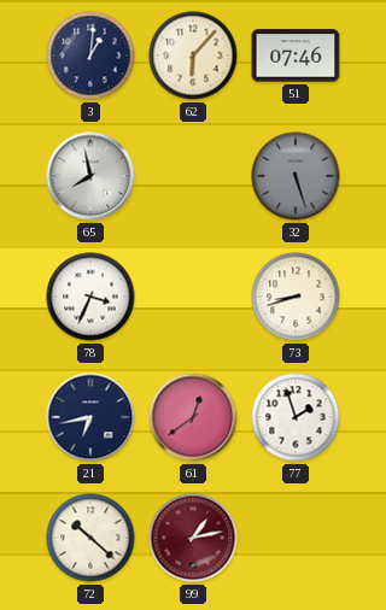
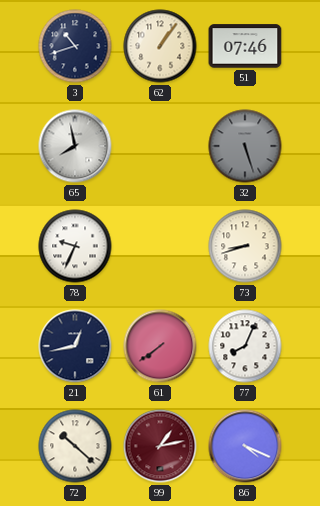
3: 1:01 -> 10:42 (75, 46)
62: 6:07 -> 1:06 (160, 46)
78: 3:34 -> 9:34 (75, 246)
21: 6:43 -> 12:43 (75, 346)
61: 12:39 -> 7:39 (160, 346)
77: 1:57 -> 8:04 (245, 346)
86: none -> 4:19 (245, 446)
